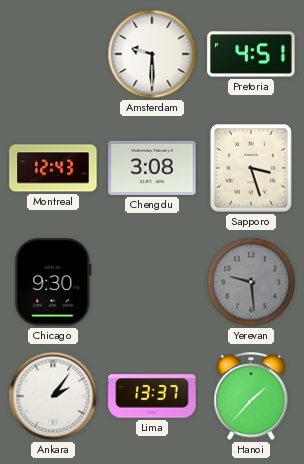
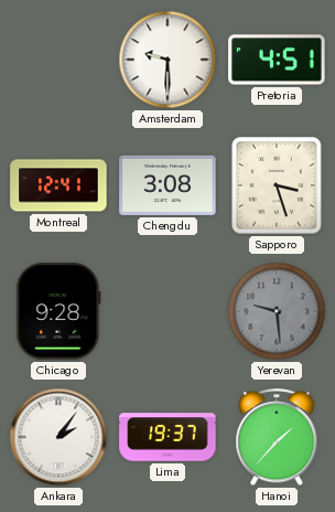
Montreal: 12:43 -> 12:41 (58, 185)
Chicago: 9:30 -> 9:28 (58, 311)
Lima: 13:37 -> 19:37 (167, 437)
